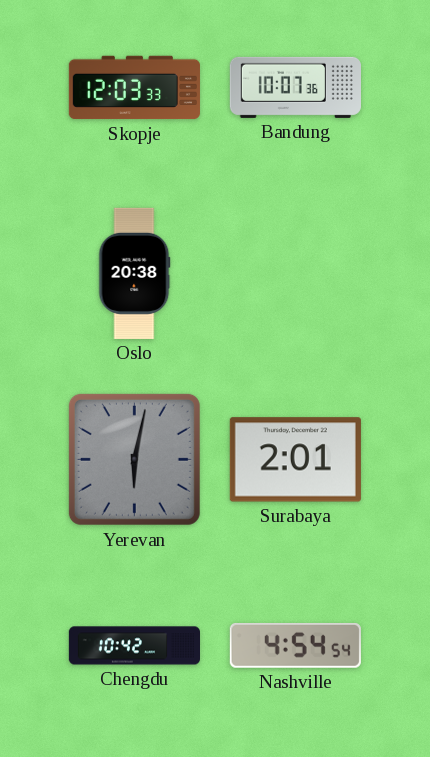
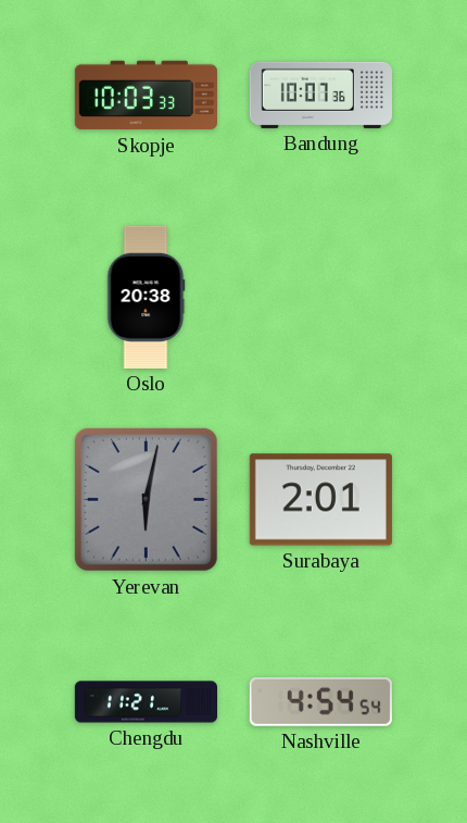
Skopje: 12:03 -> 10:03 (146, 96)
Chengdu: 10:42 -> 11:21 (146, 702)
